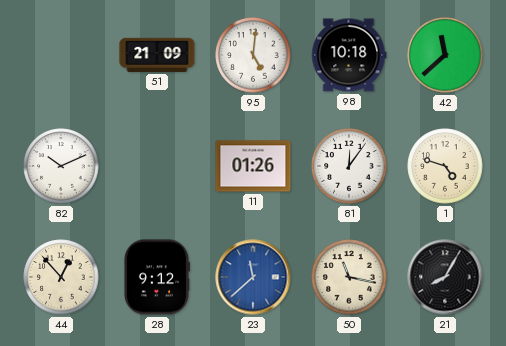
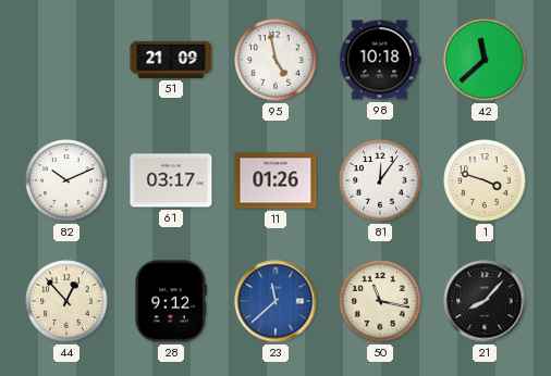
95: 5:01 -> 4:58 (275, 60)
61: none -> 03:17 (171, 180)
1: 4:48 -> 3:48 (485, 180)
21: 8:05 -> 8:07 (485, 301)
